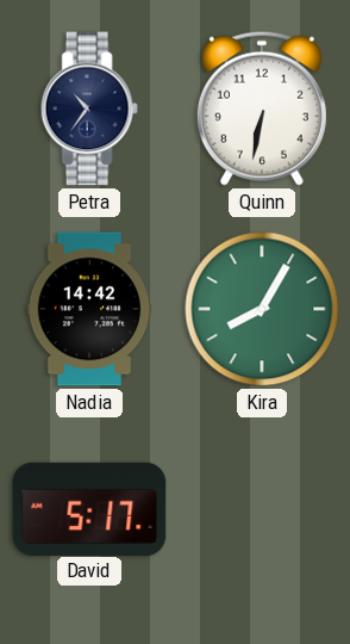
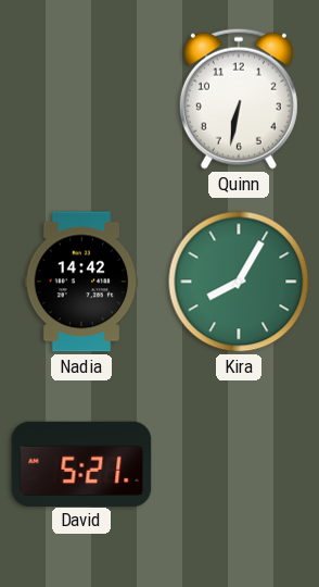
Petra: 10:36 -> none (89, 109)
David: 5:17 -> 5:21 (81, 463)
